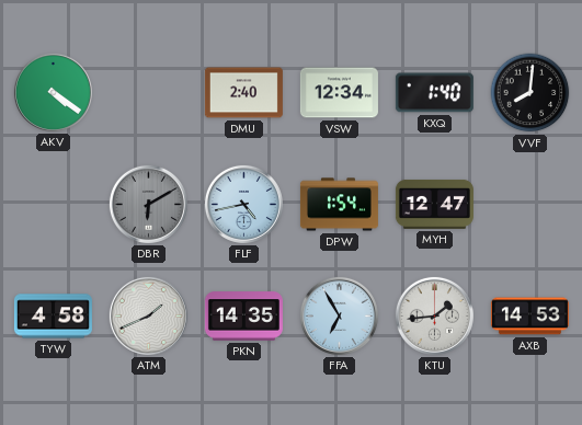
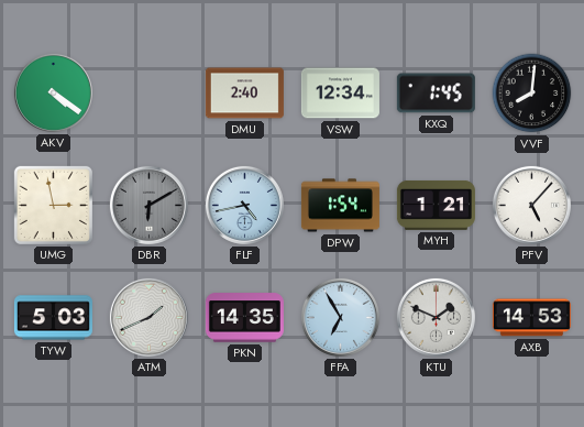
KXQ: 1:40 -> 1:45 (436, 94)
UMG: none -> 2:58 (53, 205)
MYH: 12:47 -> 1:21 (436, 206)
PFV: none -> 5:07 (531, 205)
TYW: 4:58 -> 5:03 (53, 318)
KTU: 1:44 -> 1:49 (436, 317)
